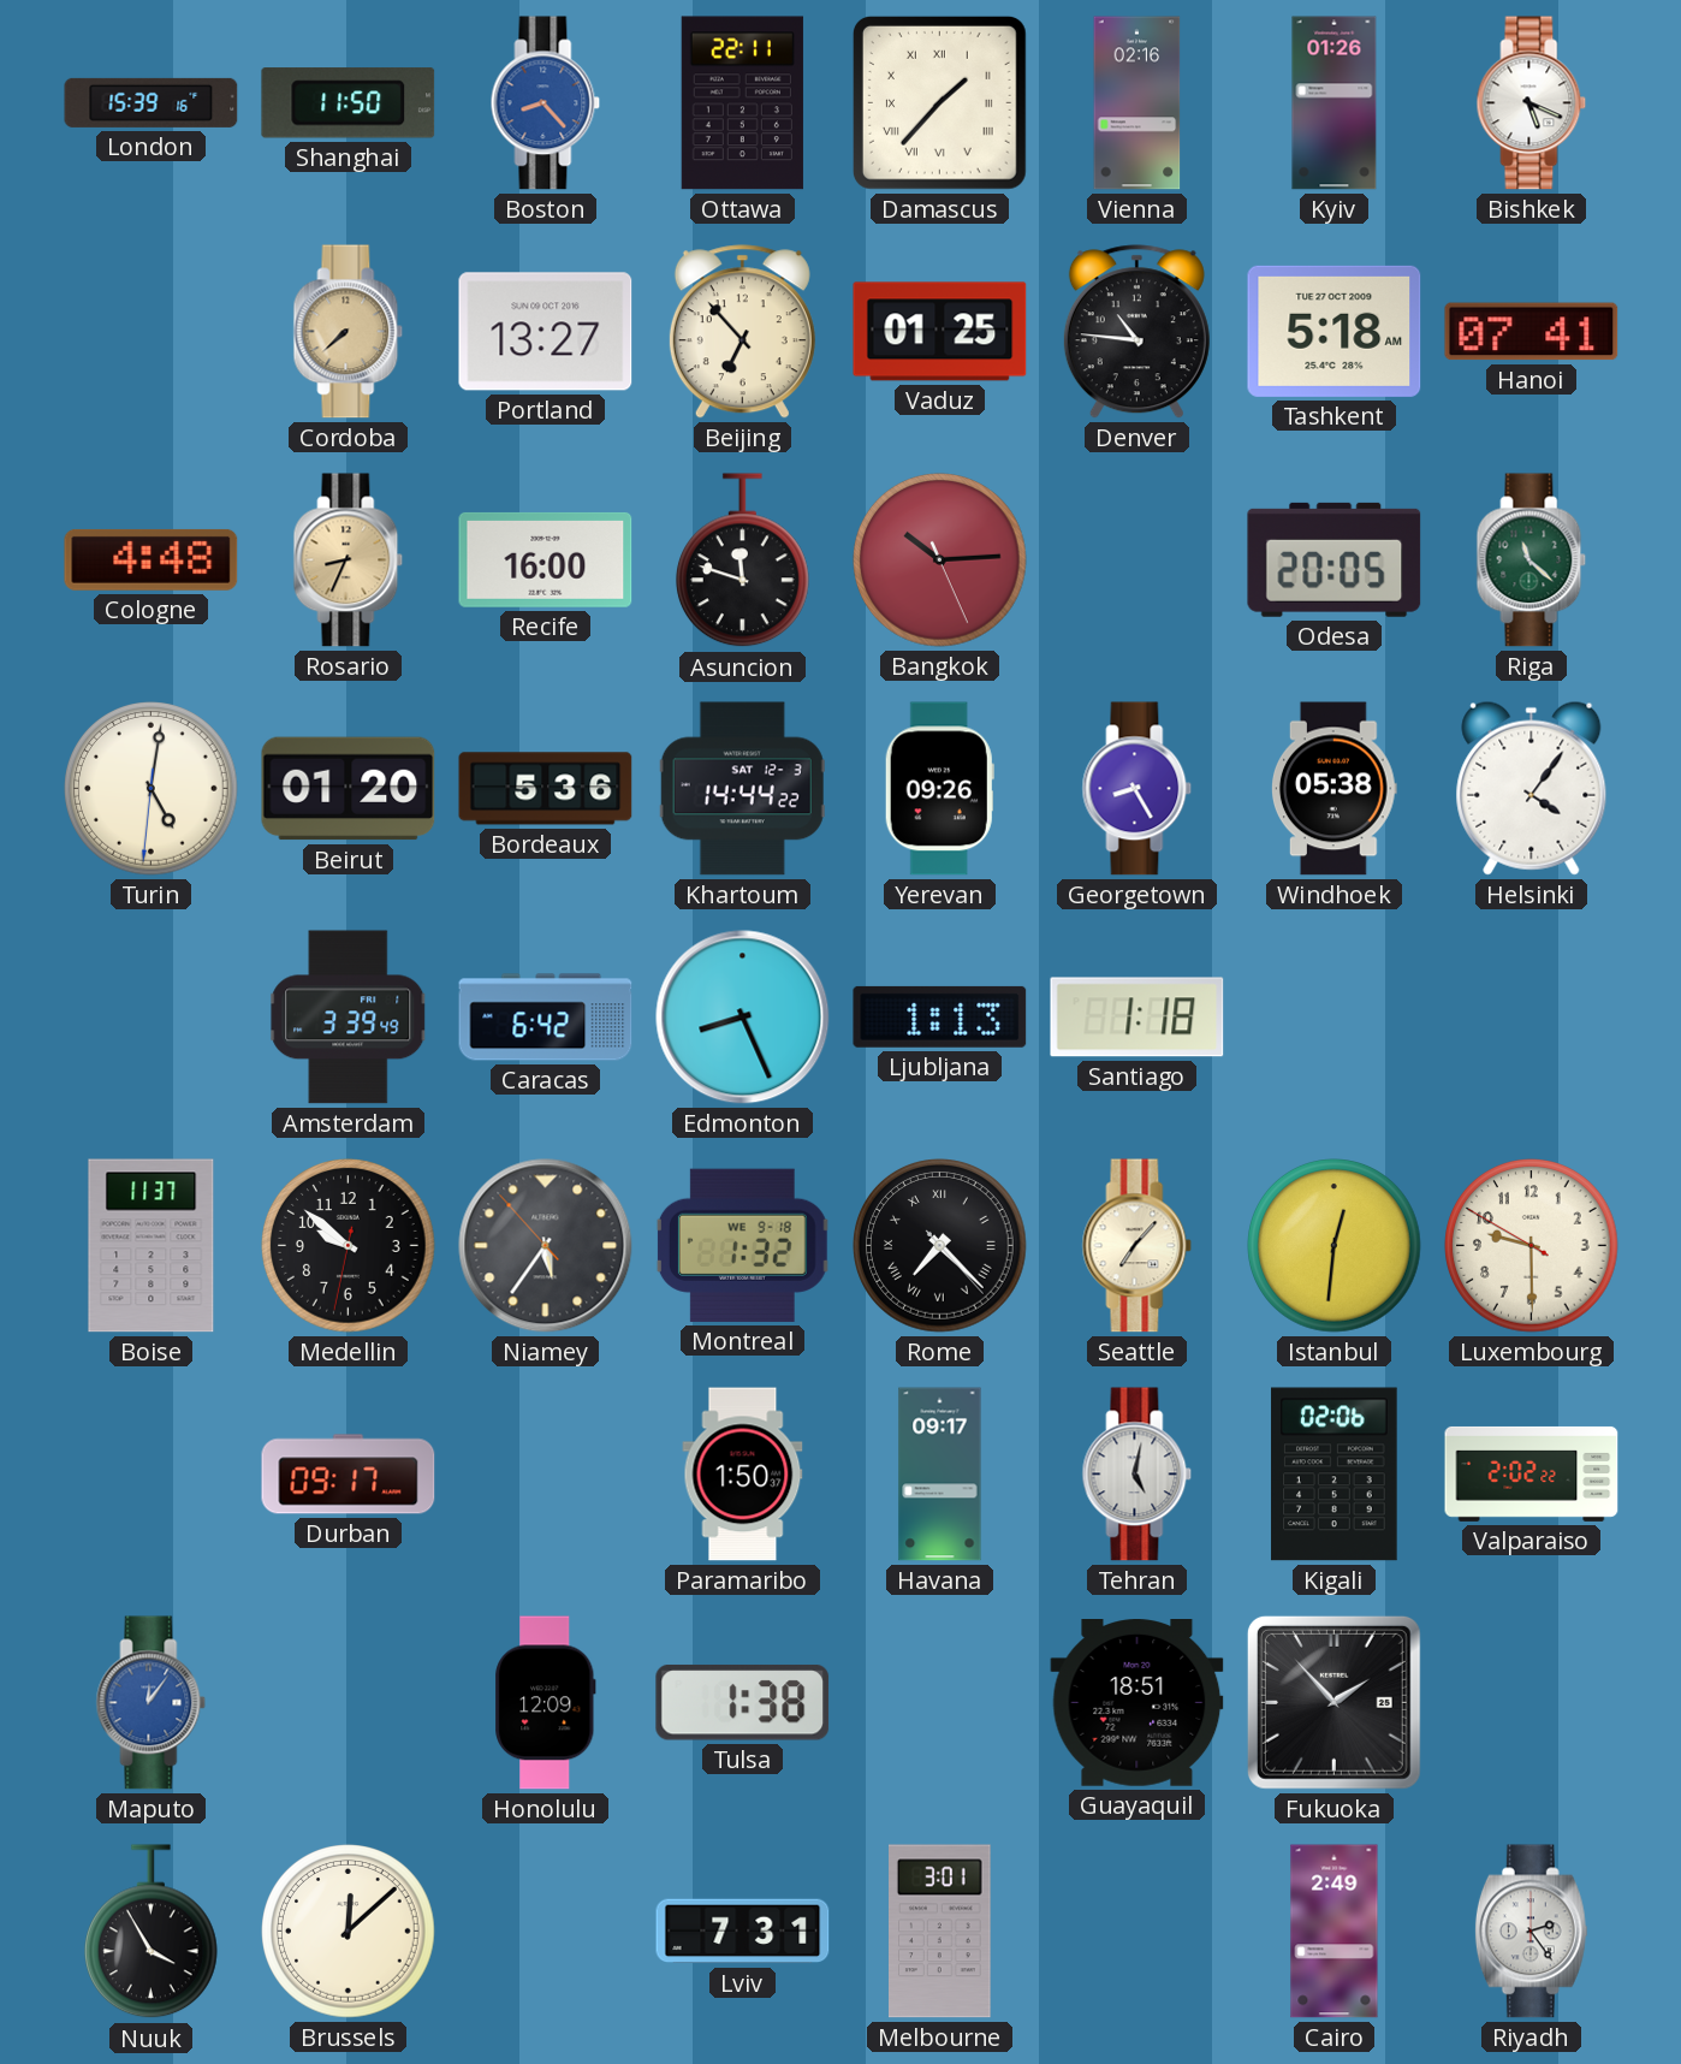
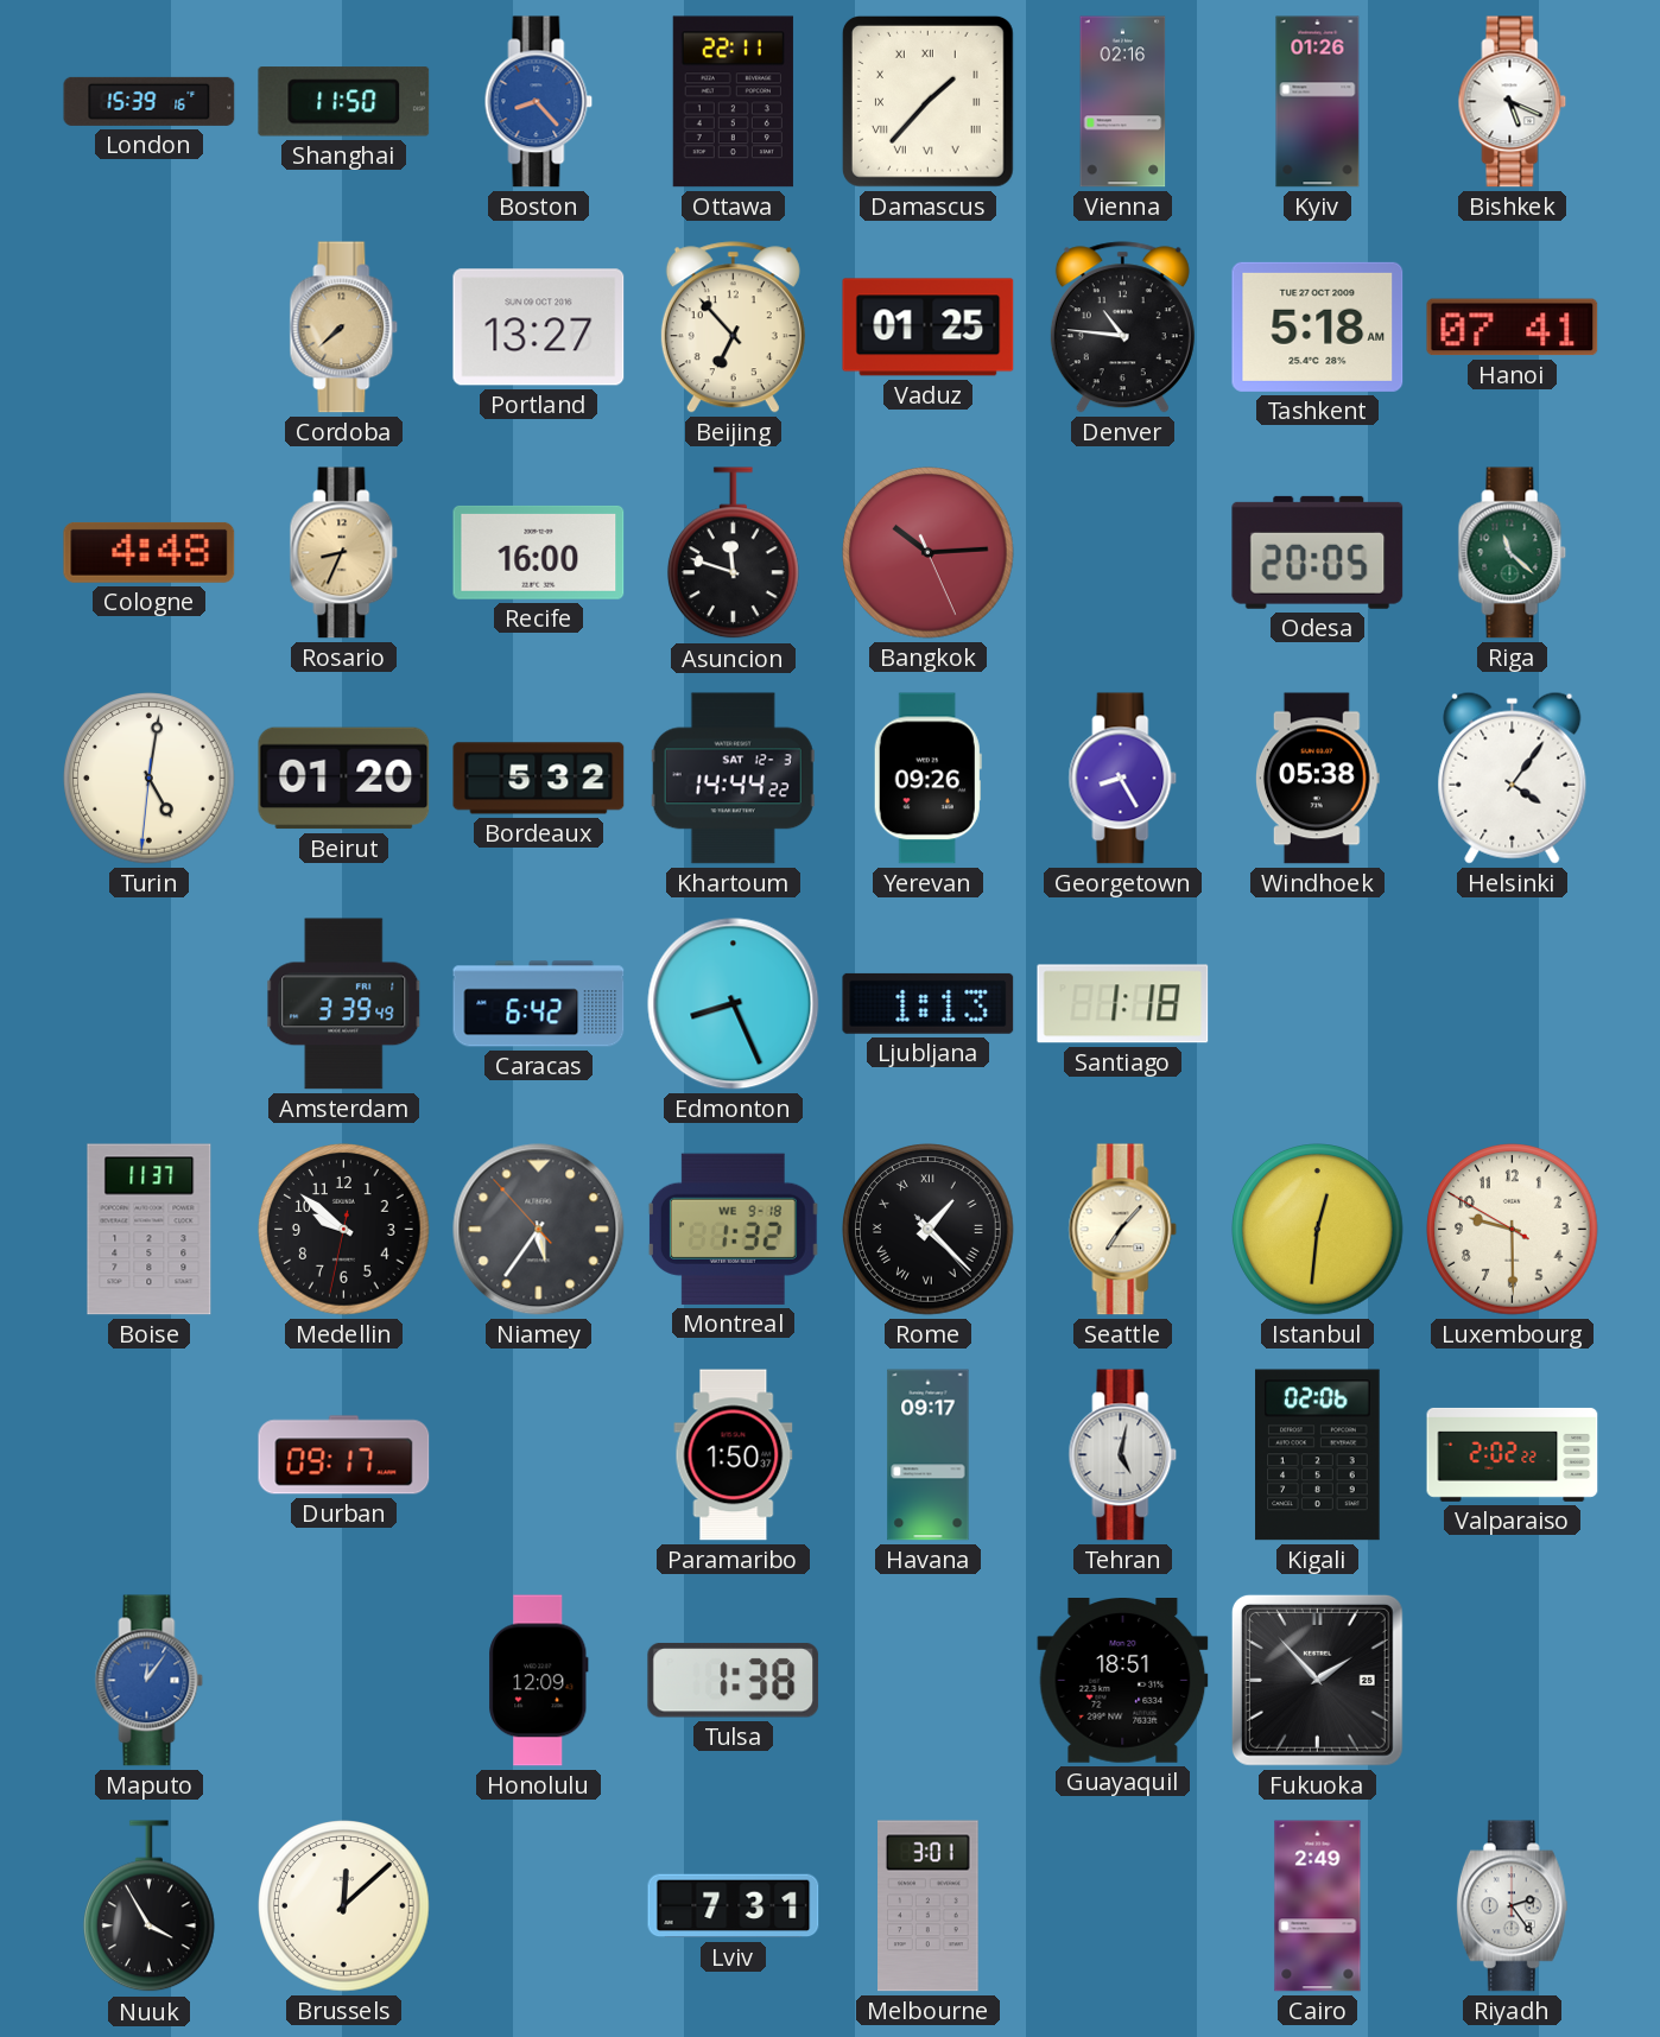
Bordeaux: 5:36 -> 5:32 (539, 779)
Rome: 7:22 -> 1:22 (929, 1230)
